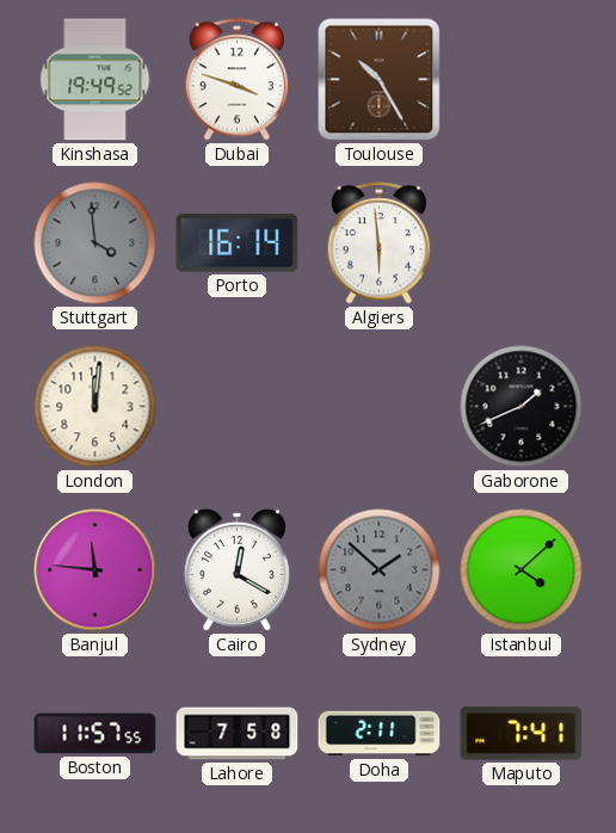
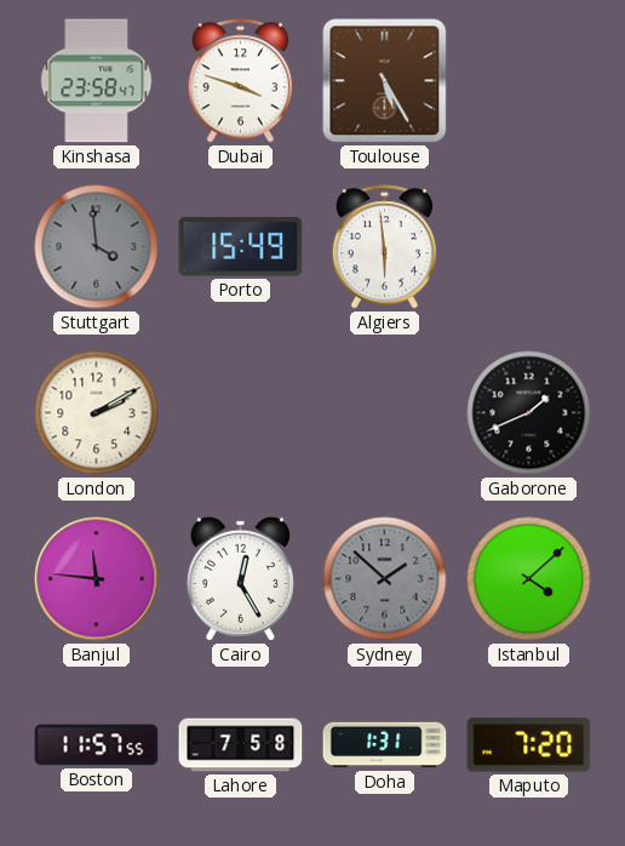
Kinshasa: 19:49 -> 23:58 (97, 81)
Toulouse: 10:25 -> 5:25 (385, 81)
Porto: 16:14 -> 15:49 (241, 247)
London: 12:01 -> 2:10 (97, 413)
Cairo: 12:20 -> 12:25 (240, 578)
Doha: 2:11 -> 1:31 (385, 745)
Maputo: 7:41 -> 7:20 (529, 745)
